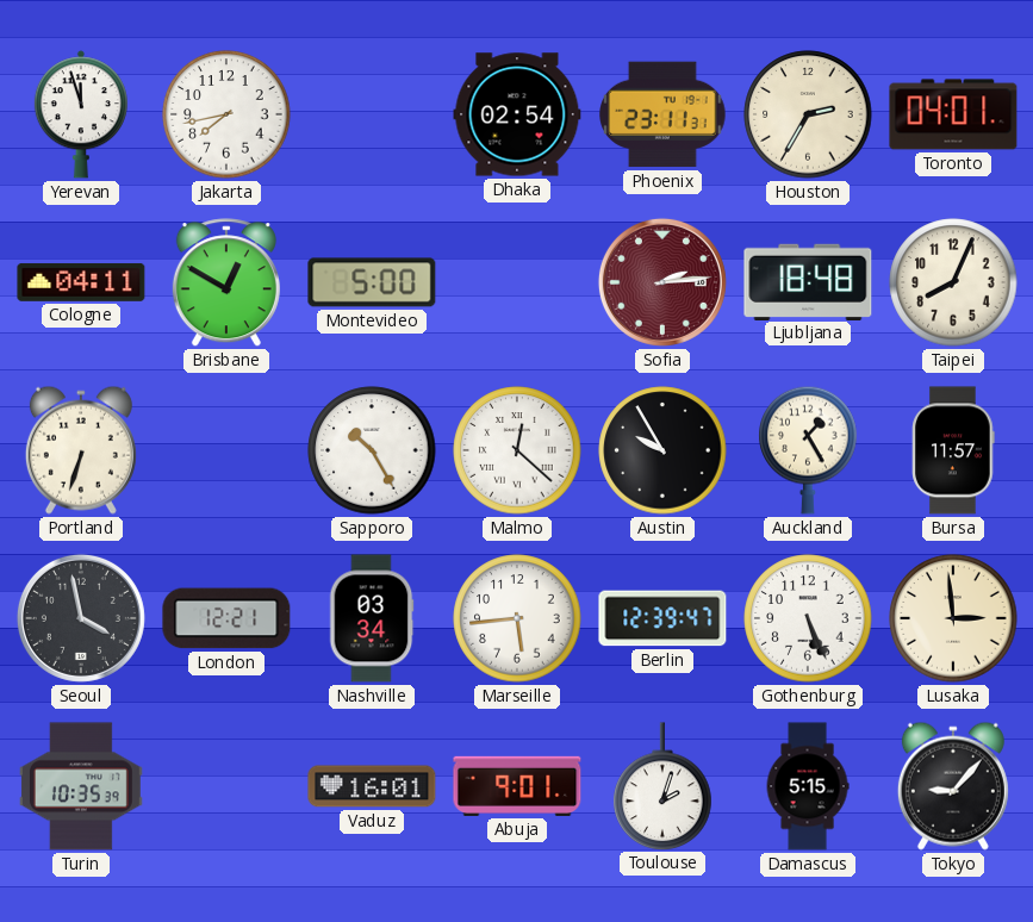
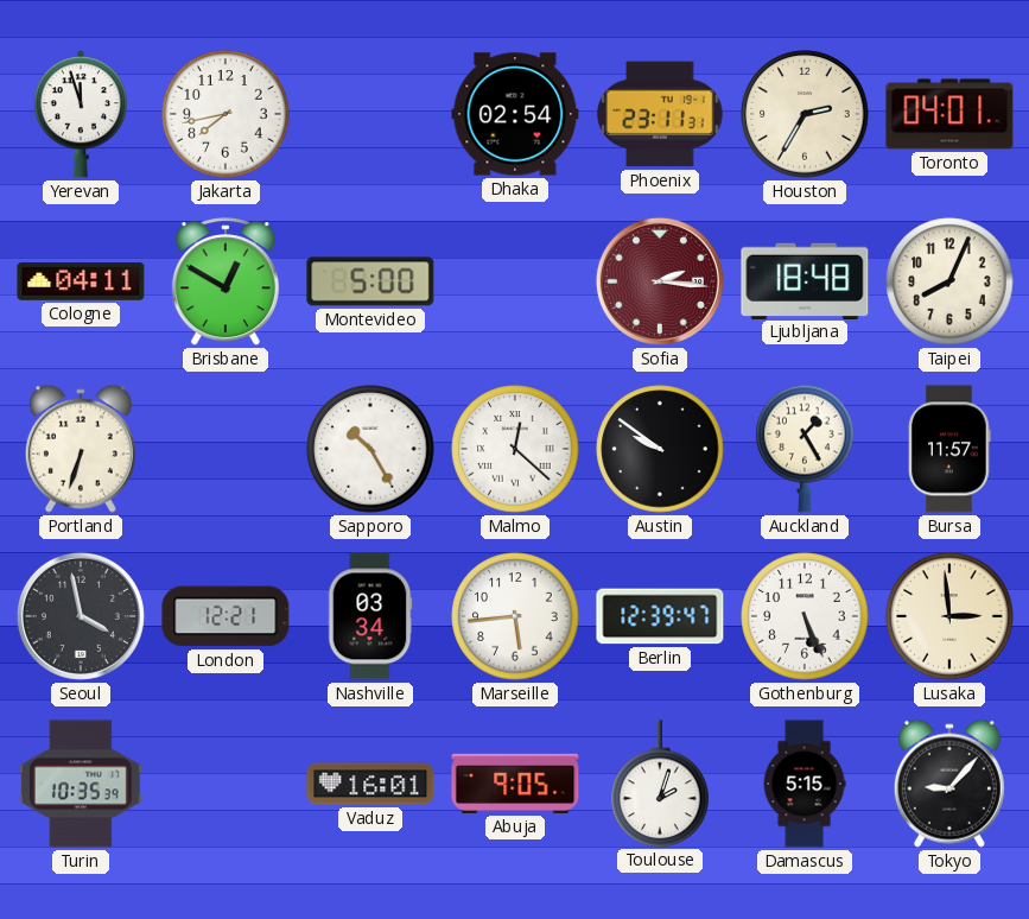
Sofia: 2:14 -> 2:16 (660, 281)
Austin: 9:55 -> 9:51 (660, 449)
Abuja: 9:01 -> 9:05 (515, 784)
